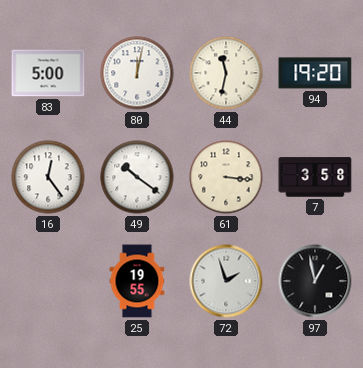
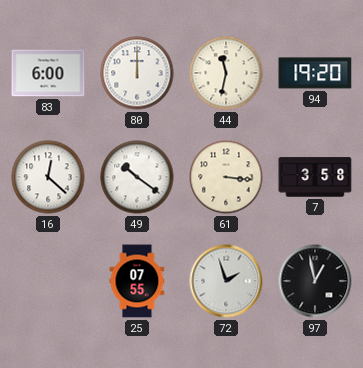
83: 5:00 -> 6:00 (48, 73)
80: 12:02 -> 12:00 (137, 73)
16: 12:24 -> 12:22 (48, 177)
25: 19:55 -> 07:55 (137, 281)
